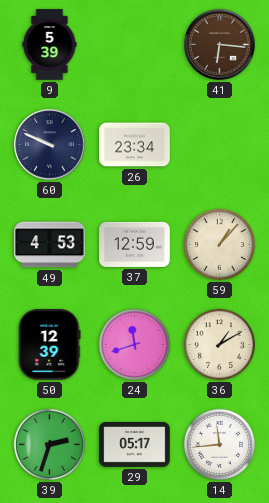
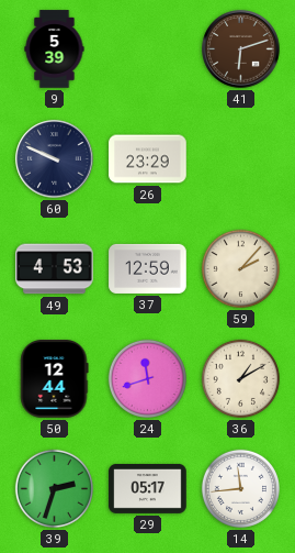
41: 6:16 -> 6:12 (241, 49)
26: 23:34 -> 23:29 (148, 159)
59: 1:07 -> 2:07 (240, 268)
50: 12:39 -> 12:44 (54, 379)
